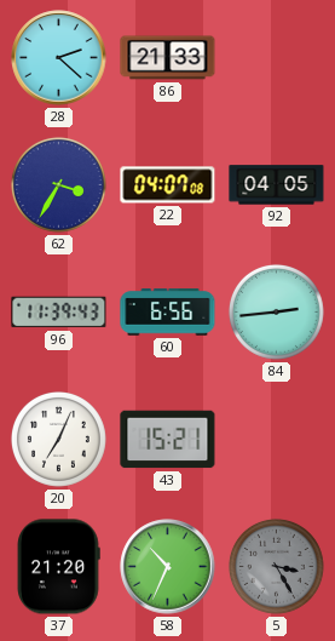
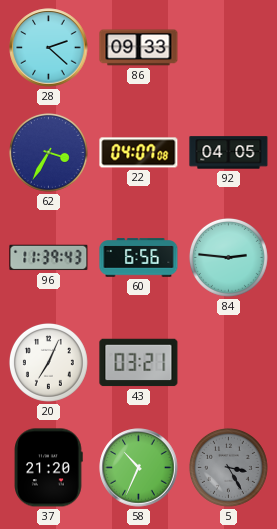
86: 21:33 -> 09:33 (139, 48)
84: 2:44 -> 2:46 (228, 257)
43: 15:21 -> 03:21 (139, 363)
